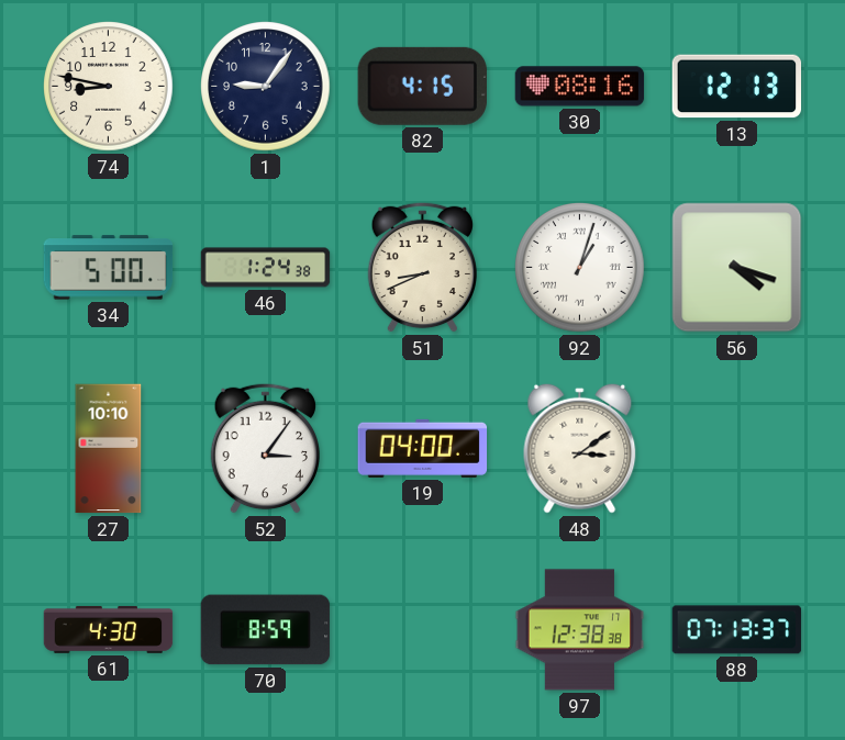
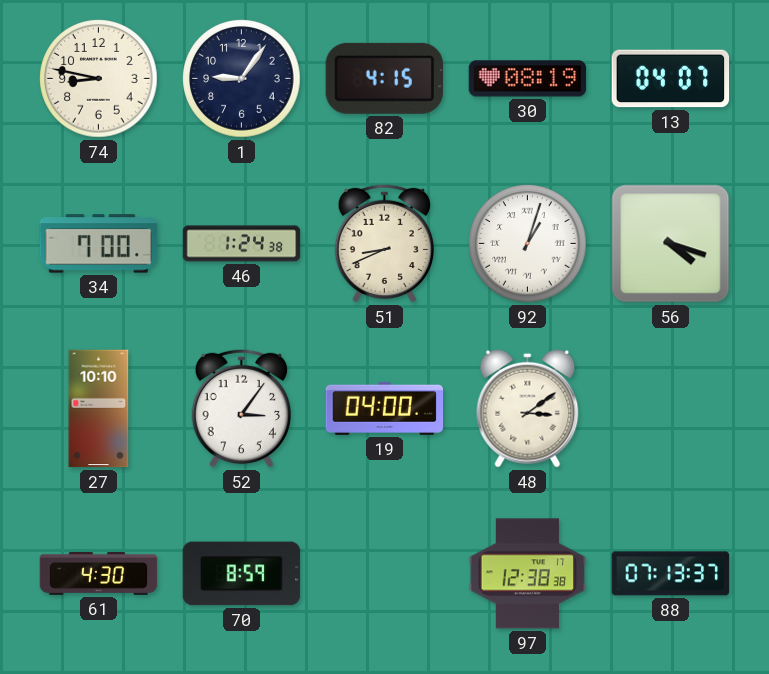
30: 08:16 -> 08:19 (528, 79)
13: 12:13 -> 04:07 (671, 79)
34: 5:00 -> 7:00 (99, 244)
